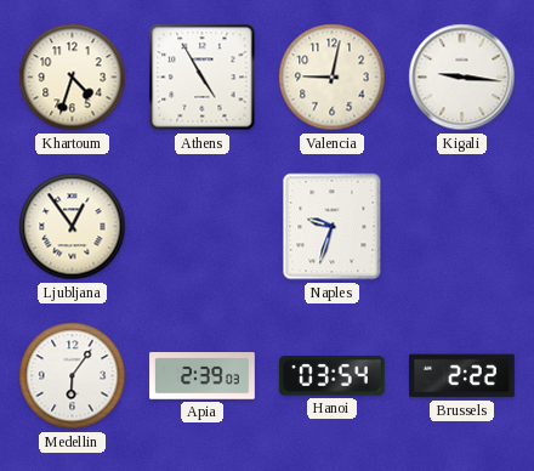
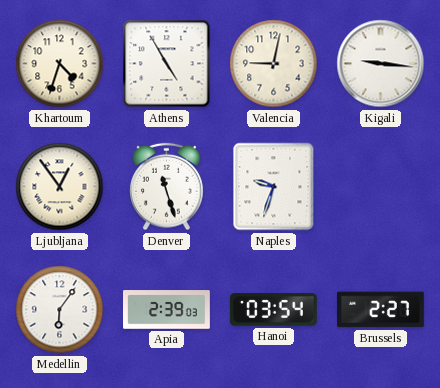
Denver: none -> 11:27 (167, 187)
Brussels: 2:22 -> 2:27 (380, 310)
